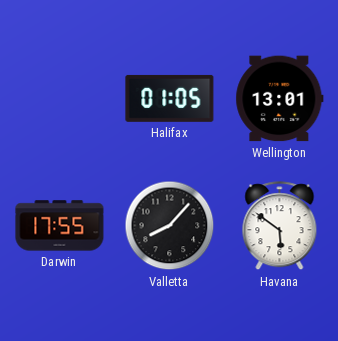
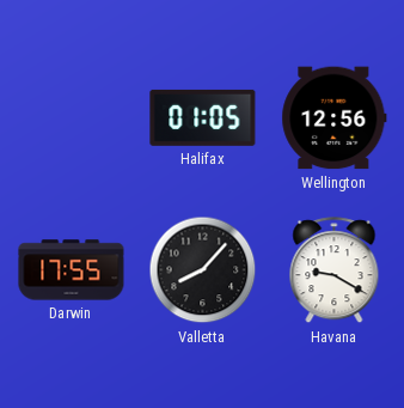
Wellington: 13:01 -> 12:56 (335, 118)
Havana: 5:51 -> 9:20 (335, 270)
